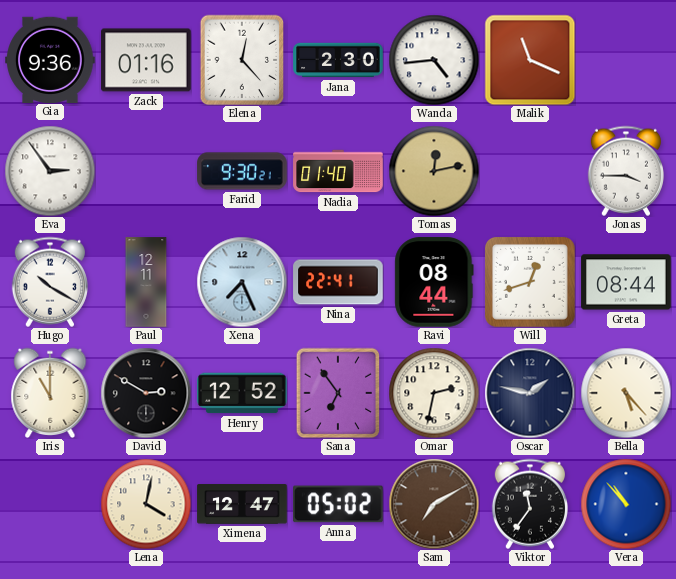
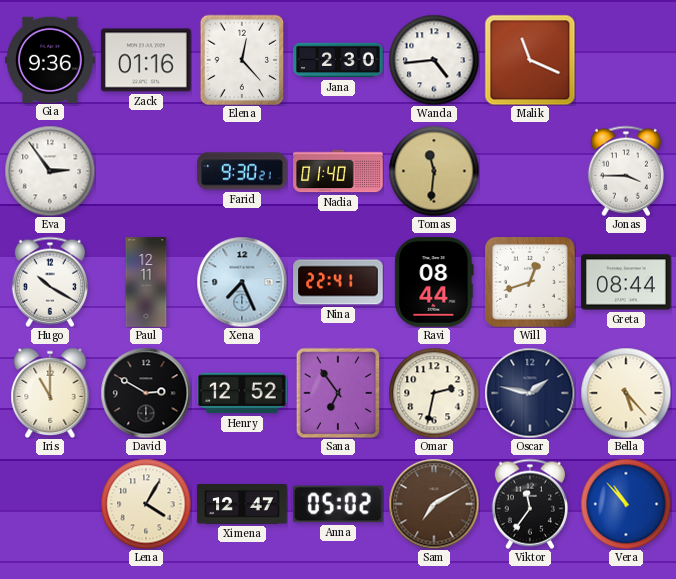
Tomas: 12:13 -> 11:31 (434, 171)
Lena: 4:02 -> 4:05 (146, 504)
